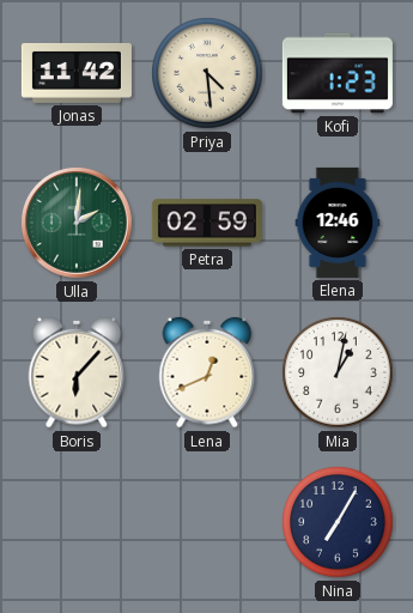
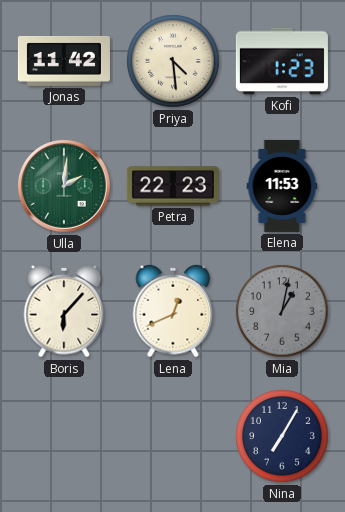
Petra: 02:59 -> 22:23 (173, 186)
Elena: 12:46 -> 11:53 (282, 186)
Mia dial: white -> grey (282, 311)
